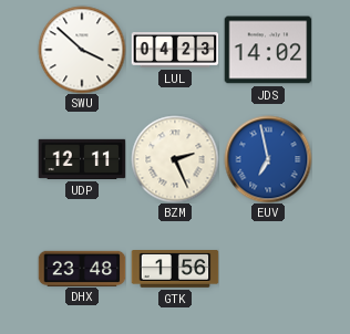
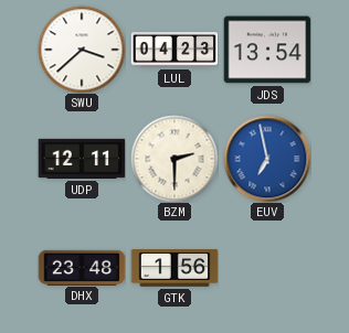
SWU: 3:52 -> 3:38 (82, 50)
JDS: 14:02 -> 13:54 (267, 50)
BZM: 2:26 -> 2:30 (174, 159)
